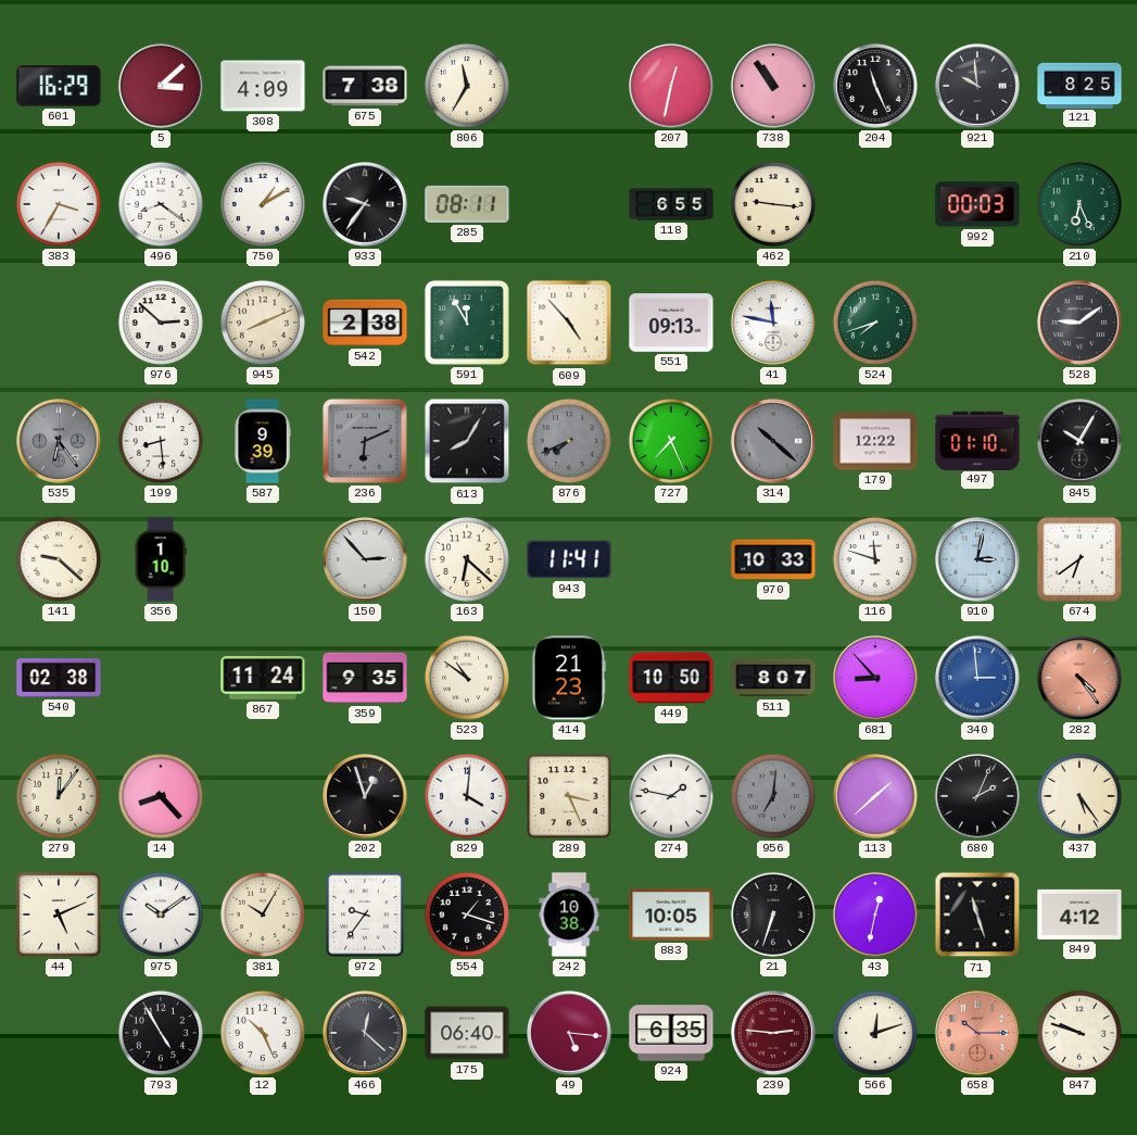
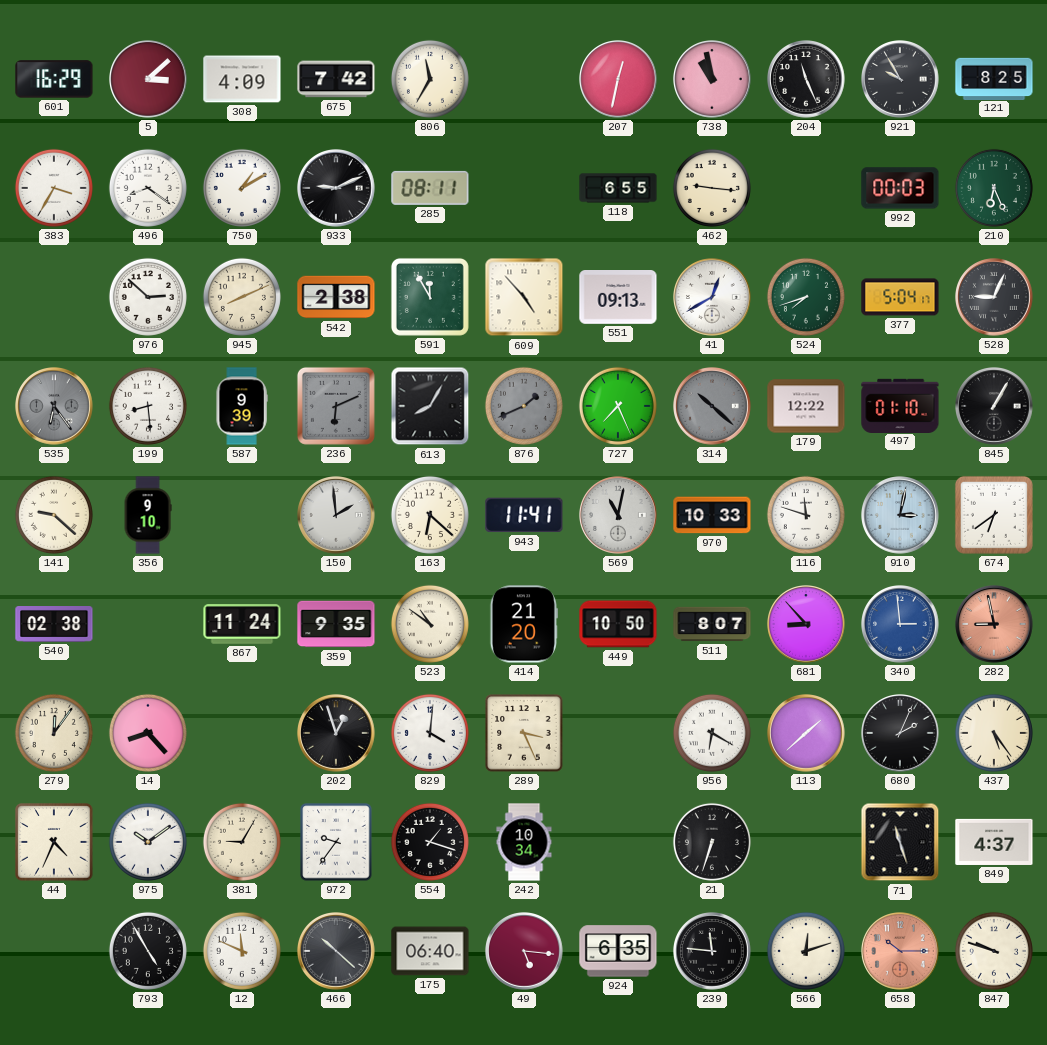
675: 7:38 -> 7:42 (336, 79)
738: 10:54 -> 10:58 (713, 80)
921: 9:59 -> 9:55 (901, 80)
933: 9:36 -> 9:11 (337, 189)
41: 11:47 -> 12:40 (713, 298)
377: none -> 5:04 (900, 297)
528: 9:09 -> 9:04 (995, 298)
876: 7:41 -> 1:41 (524, 406)
845: 10:05 -> 1:05 (995, 407)
356: 1:10 -> 9:10 (148, 515)
150: 2:53 -> 1:59 (337, 516)
569: none -> 11:02 (619, 516)
414: 21:23 -> 21:20 (524, 624)
282: 4:24 -> 8:58 (995, 625)
274: 1:47 -> none (671, 796)
956: 7:01 -> 6:20 (712, 733)
956 dial: grey -> white (712, 733)
44: 5:11 -> 4:34 (54, 842)
381: 10:05 -> 9:05 (242, 842)
242: 10:38 -> 10:34 (524, 842)
883: 10:05 -> none (671, 915)
43: 12:32 -> none (876, 916)
849: 4:12 -> 4:37 (994, 842)
12: 10:26 -> 11:49 (242, 951)
466: 12:22 -> 10:22 (337, 952)
239: 2:46 -> 11:46 (713, 952)
239 dial: burgundy -> black (713, 952)
